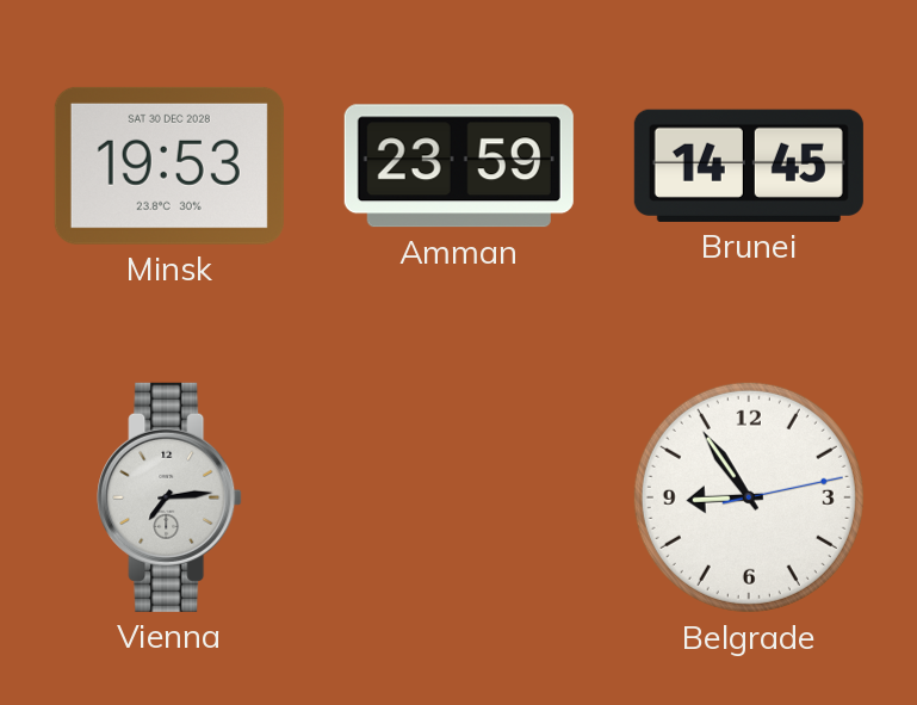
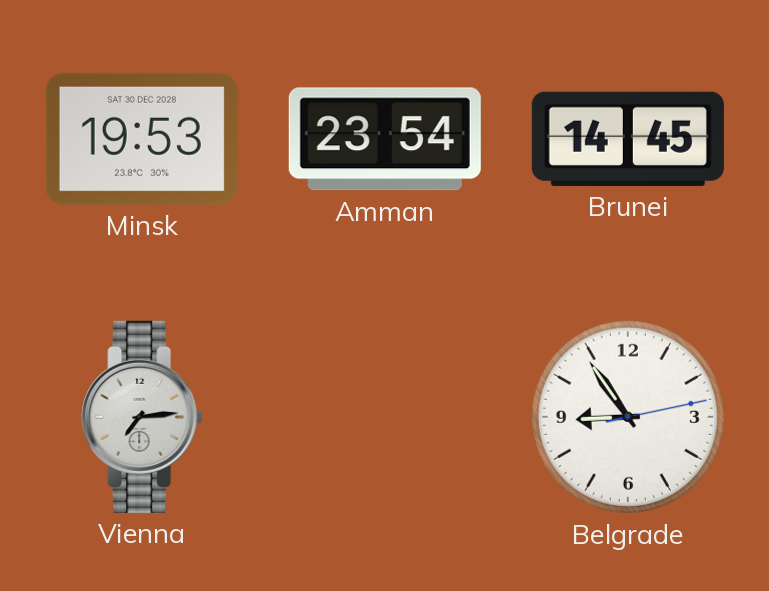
Amman: 23:59 -> 23:54 (385, 139)
